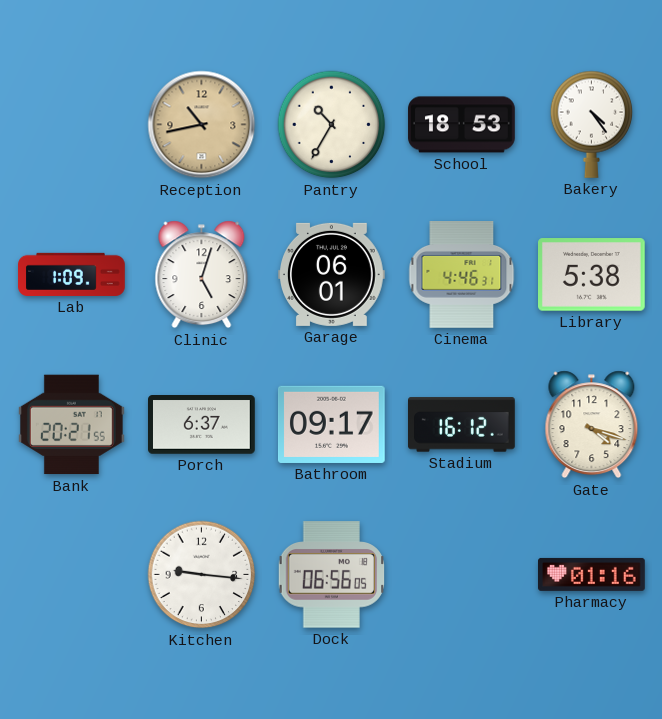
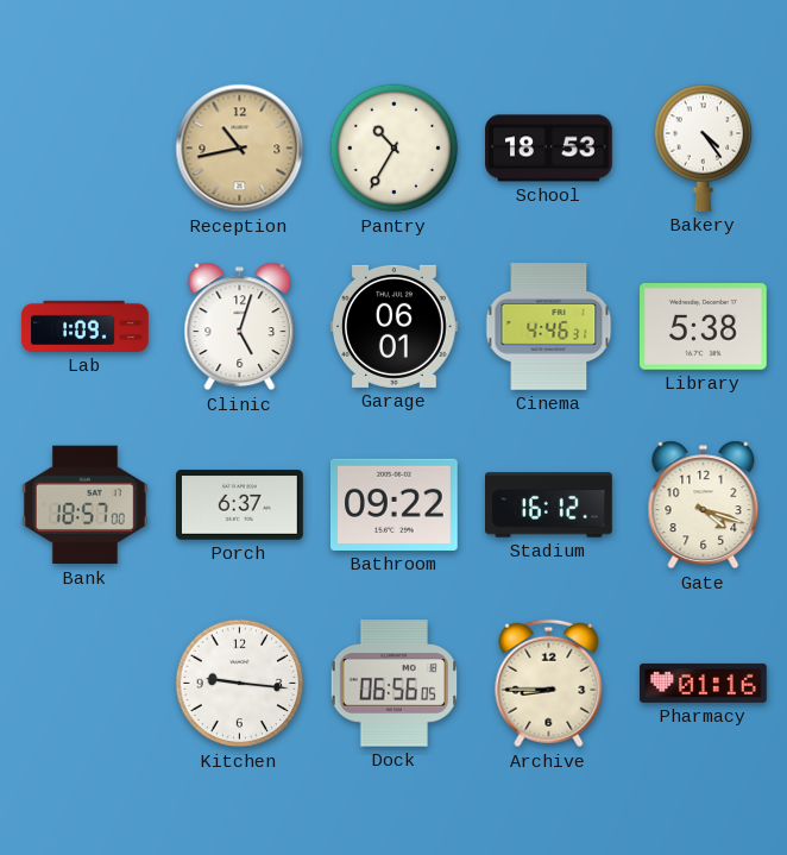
Bank: 20:21 -> 18:57 (84, 505)
Bathroom: 09:17 -> 09:22 (395, 504)
Archive: none -> 8:45 (549, 684)
